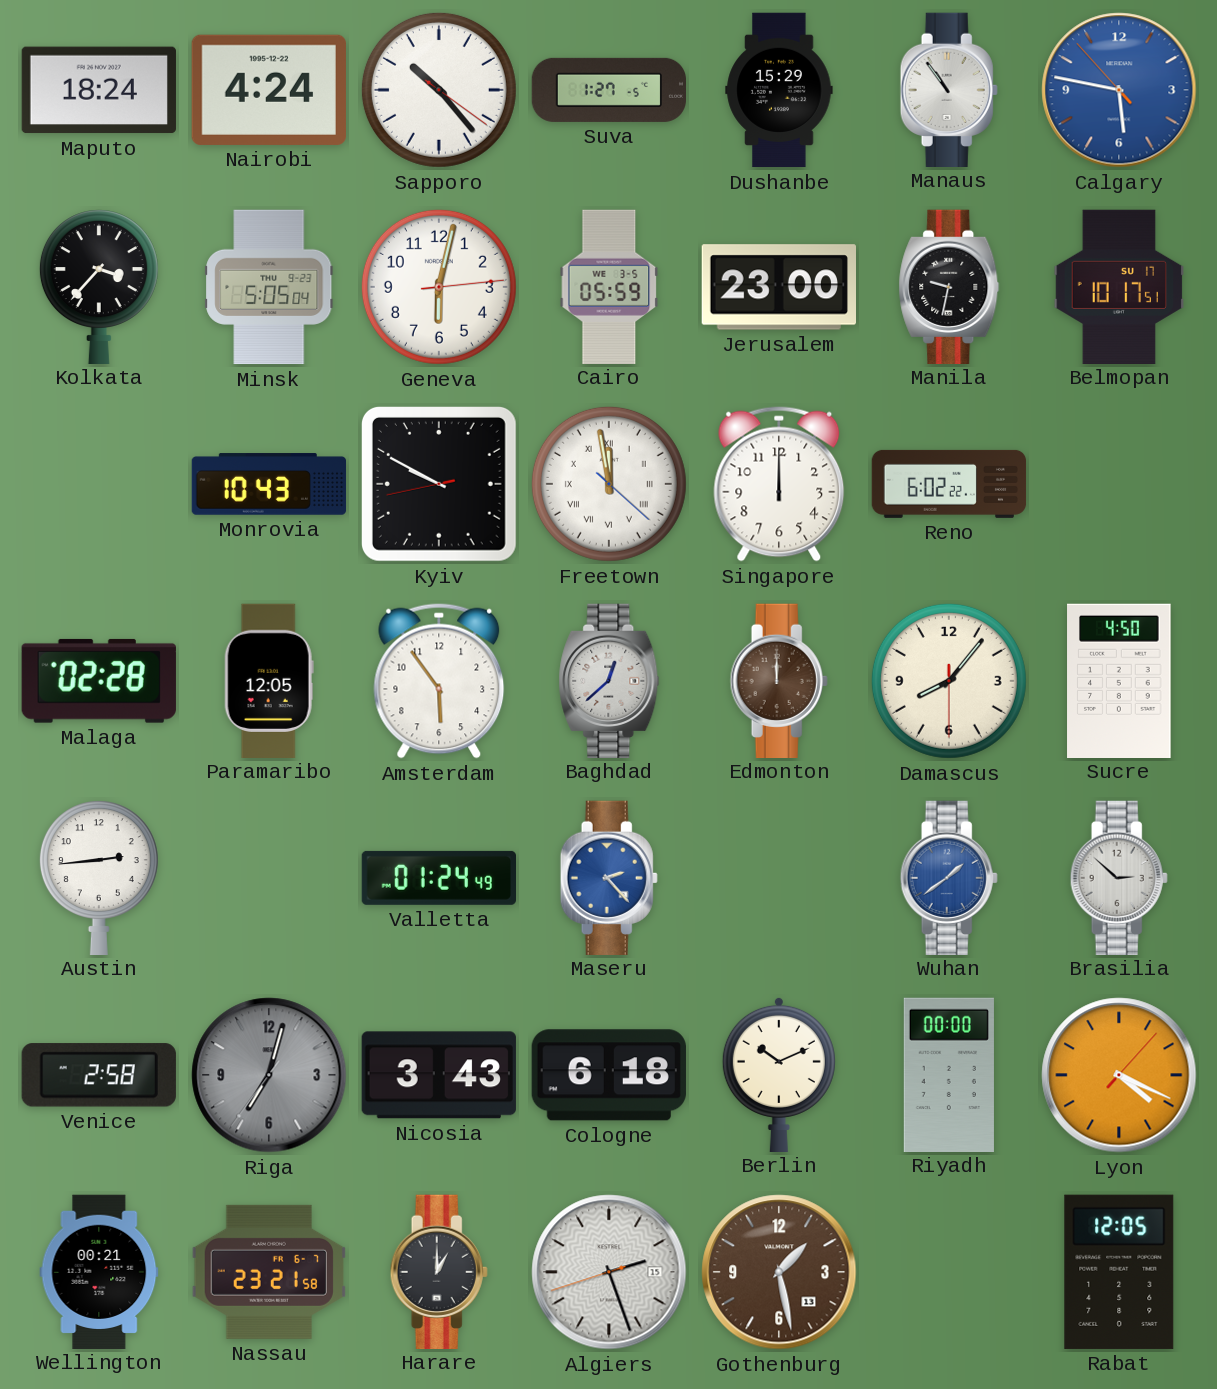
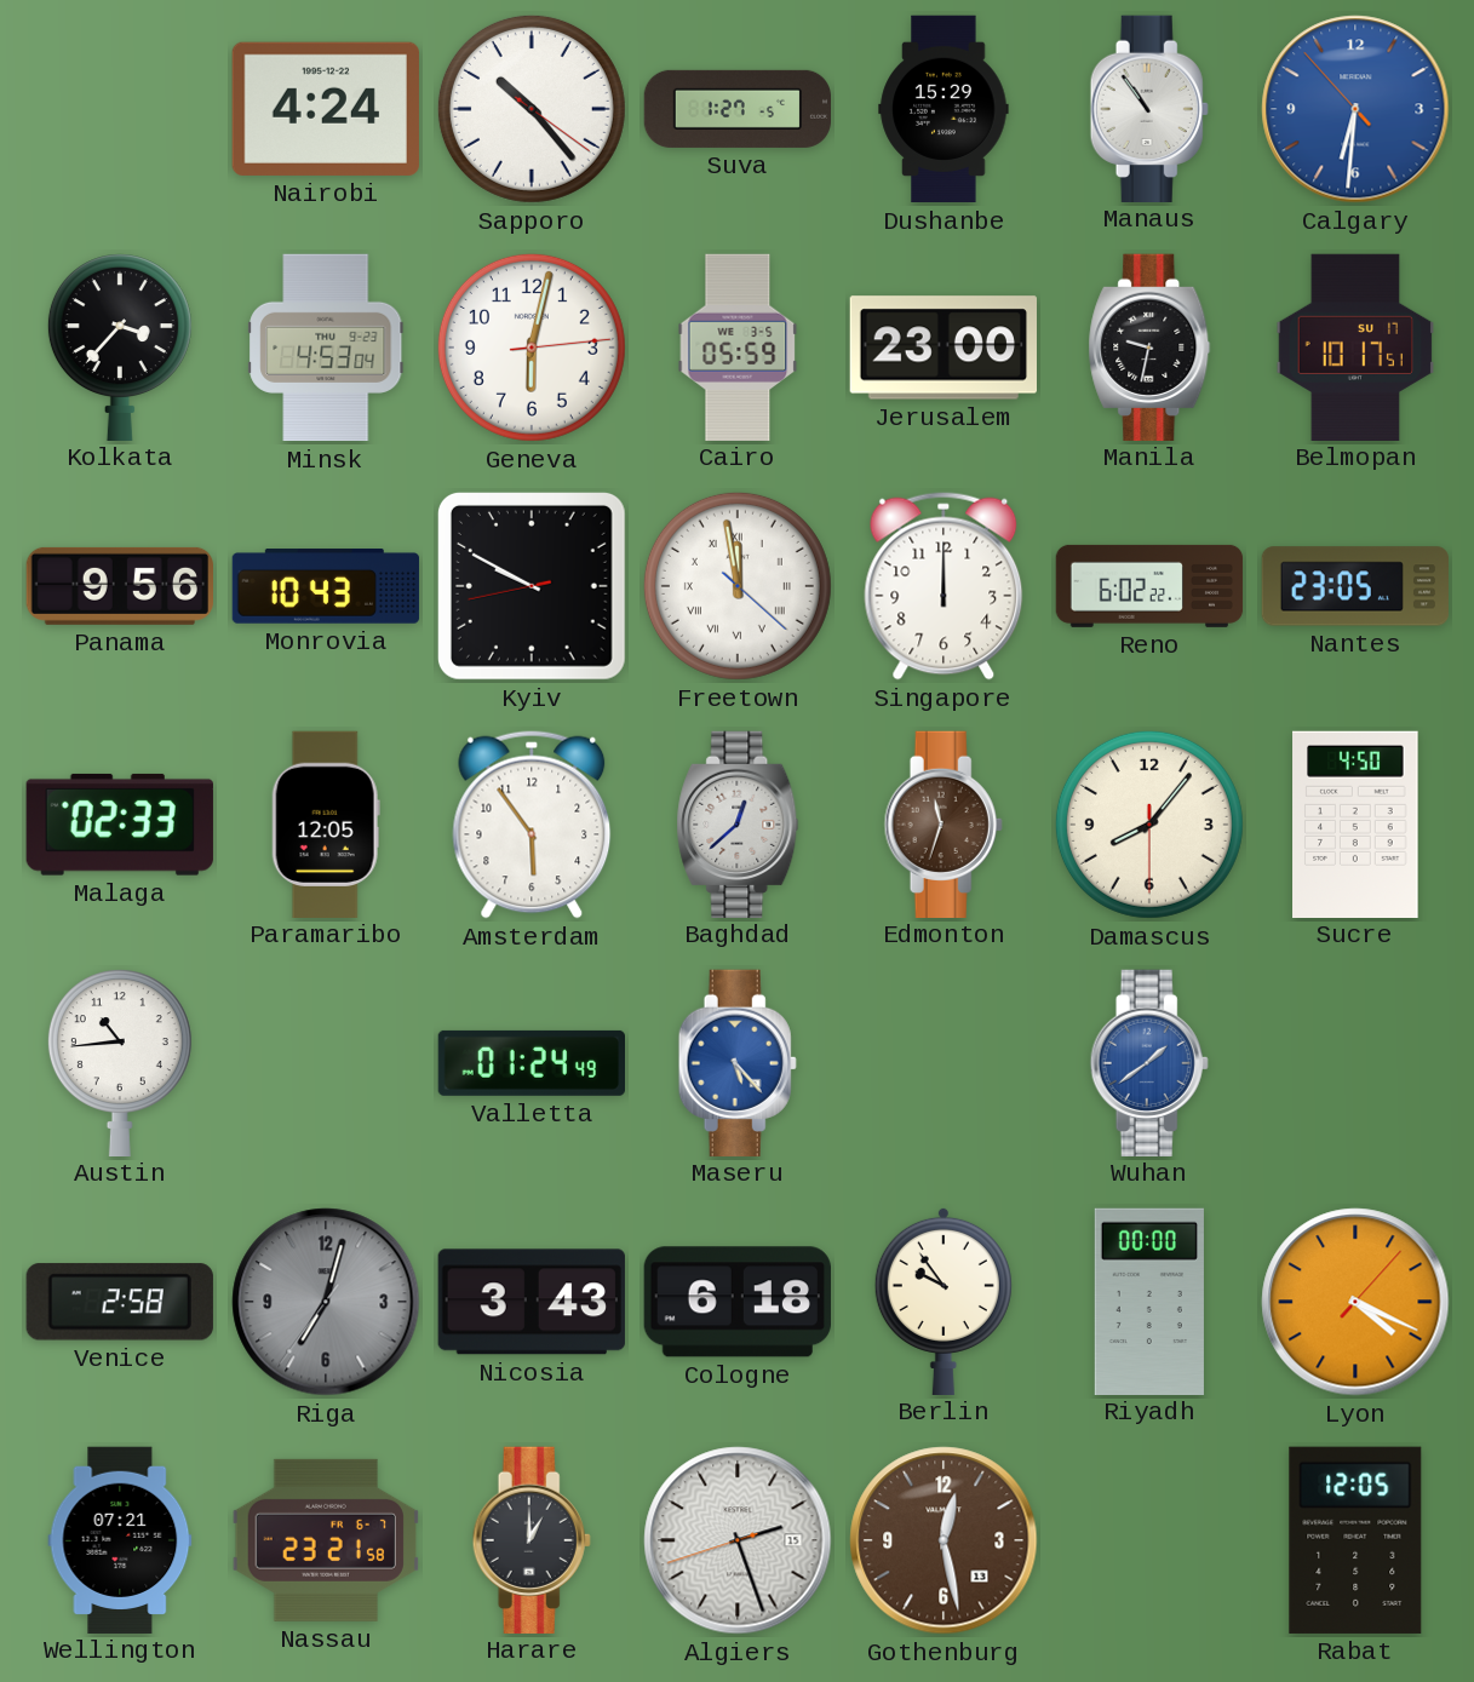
Maputo: 18:24 -> none (99, 90)
Calgary: 5:46 -> 6:30 (1355, 109)
Minsk: 5:05 -> 4:53 (326, 348)
Panama: none -> 9:56 (119, 586)
Nantes: none -> 23:05 (1354, 586)
Malaga: 02:28 -> 02:33 (120, 825)
Edmonton: 12:00 -> 11:33 (944, 823)
Austin: 2:44 -> 10:44 (120, 1062)
Maseru: 2:23 -> 5:23 (738, 1062)
Brasilia: 2:52 -> none (1119, 877)
Berlin: 10:11 -> 9:54 (944, 1301)
Wellington: 00:21 -> 07:21 (120, 1539)
Gothenburg: 1:28 -> 12:28 (944, 1540)
